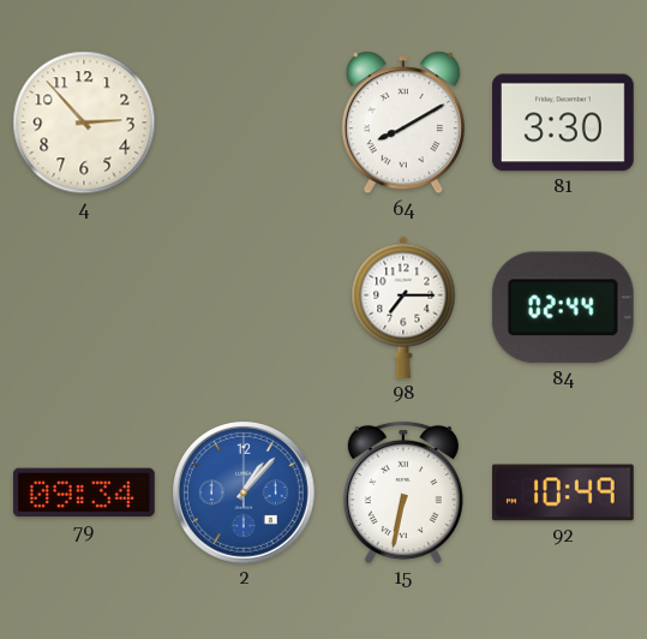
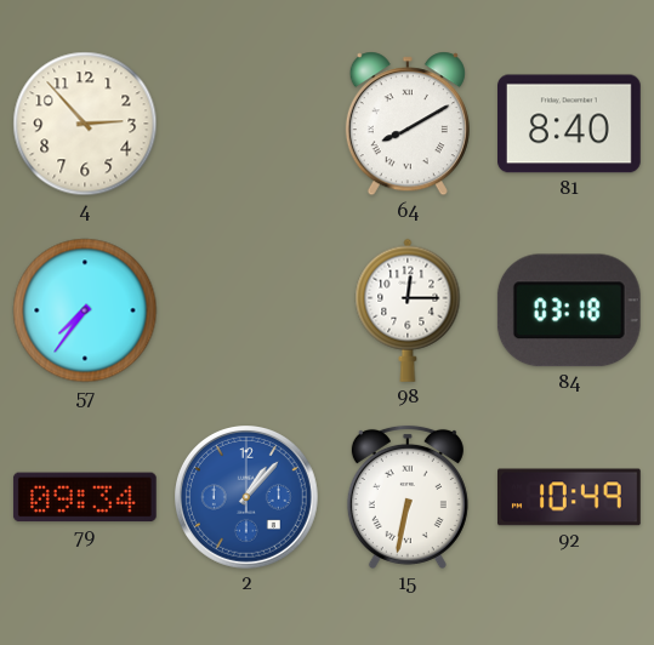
81: 3:30 -> 8:40 (570, 124)
57: none -> 7:36 (85, 310)
98: 7:15 -> 12:15 (408, 310)
84: 02:44 -> 03:18 (569, 310)
